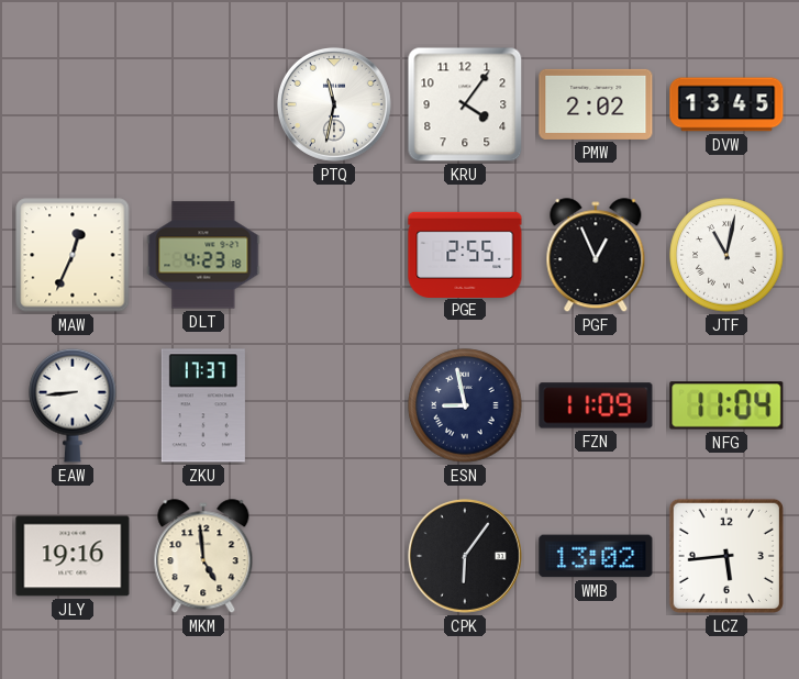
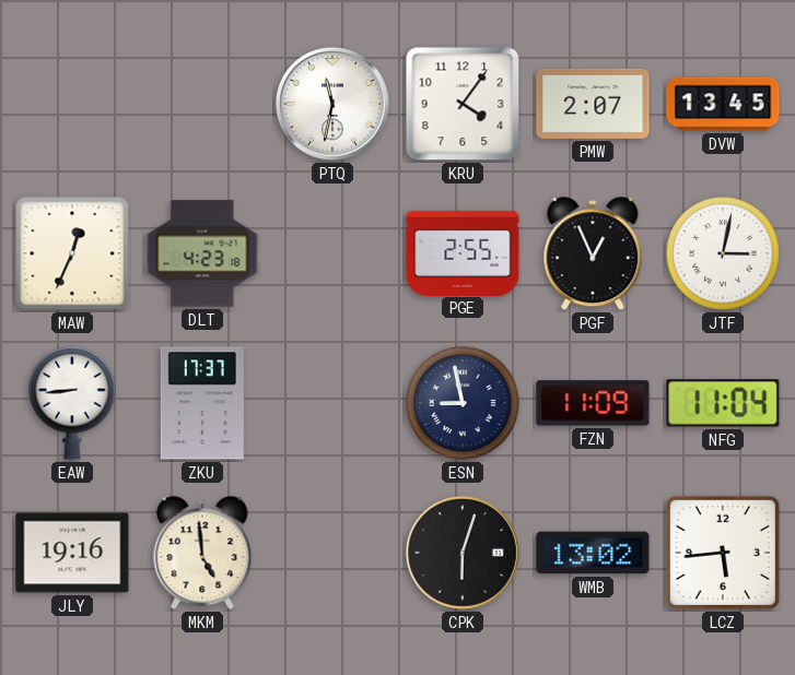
PMW: 2:02 -> 2:07 (593, 104)
JTF: 11:02 -> 3:02 (723, 253)
CPK: 6:06 -> 6:03 (463, 553)
